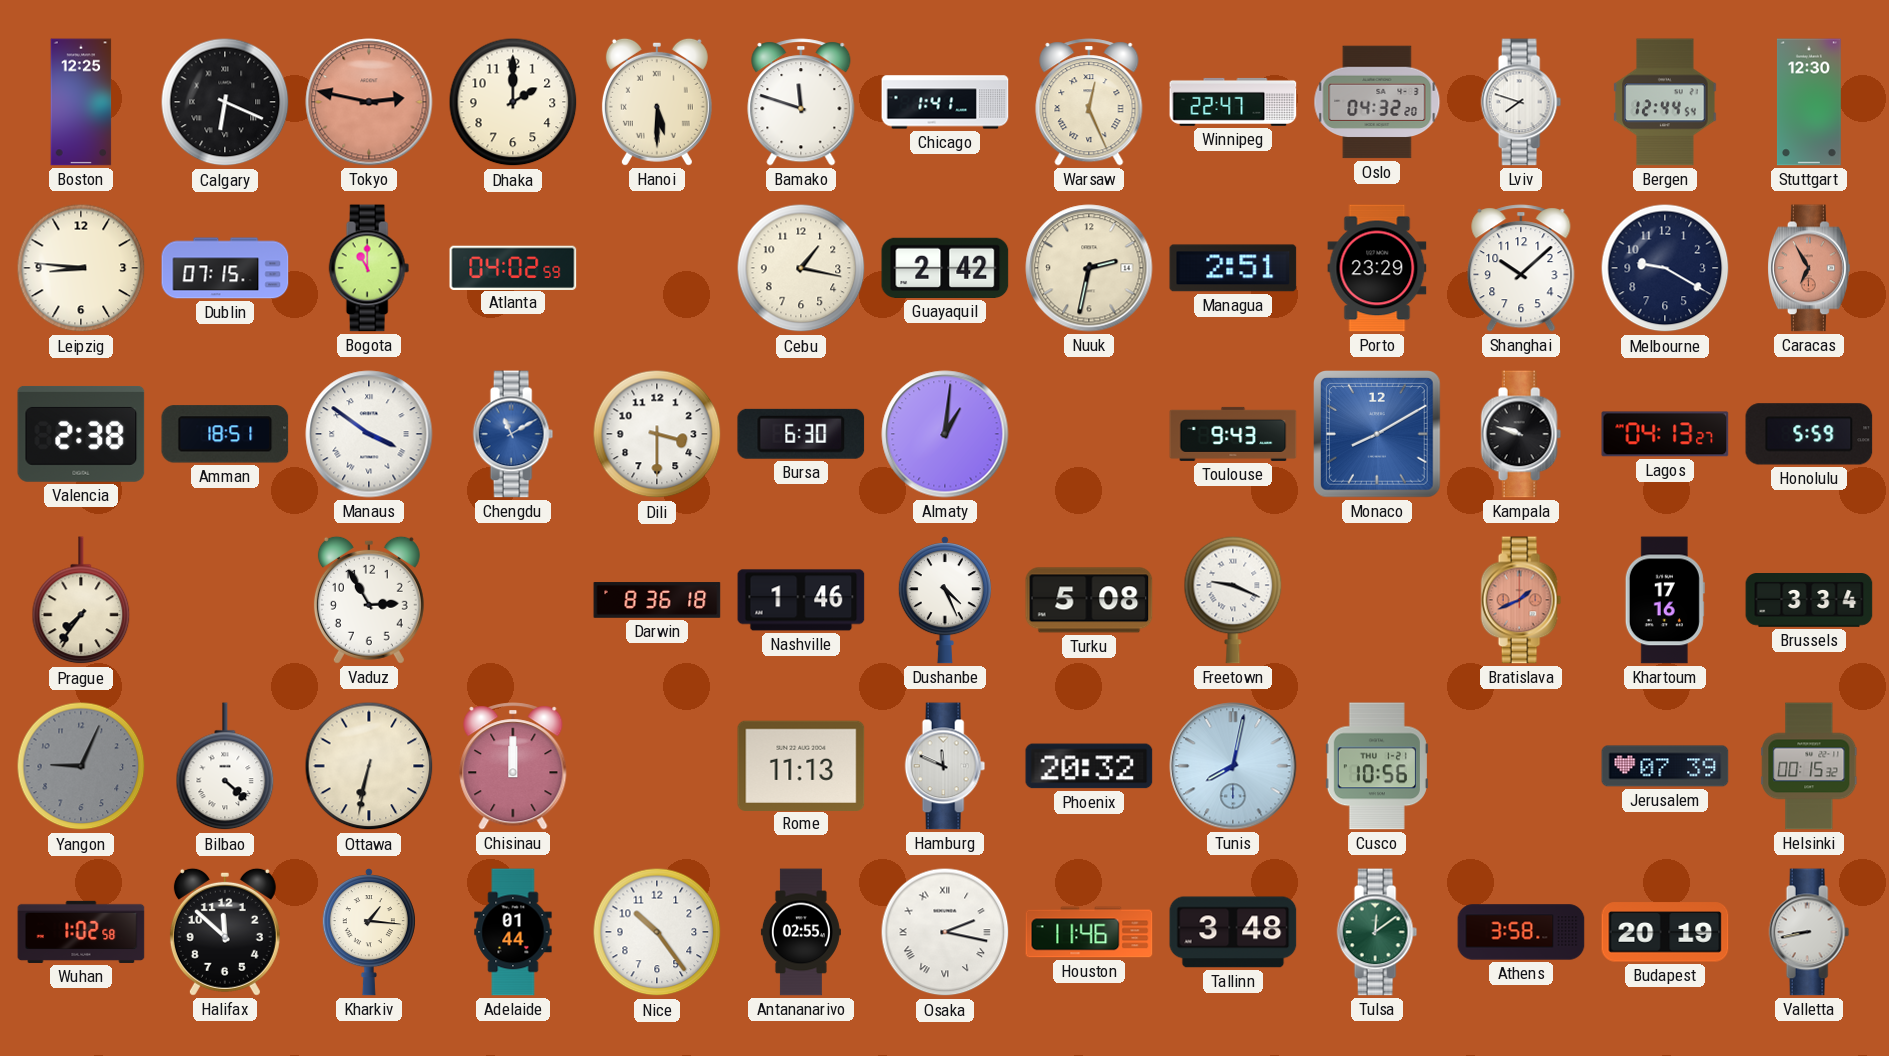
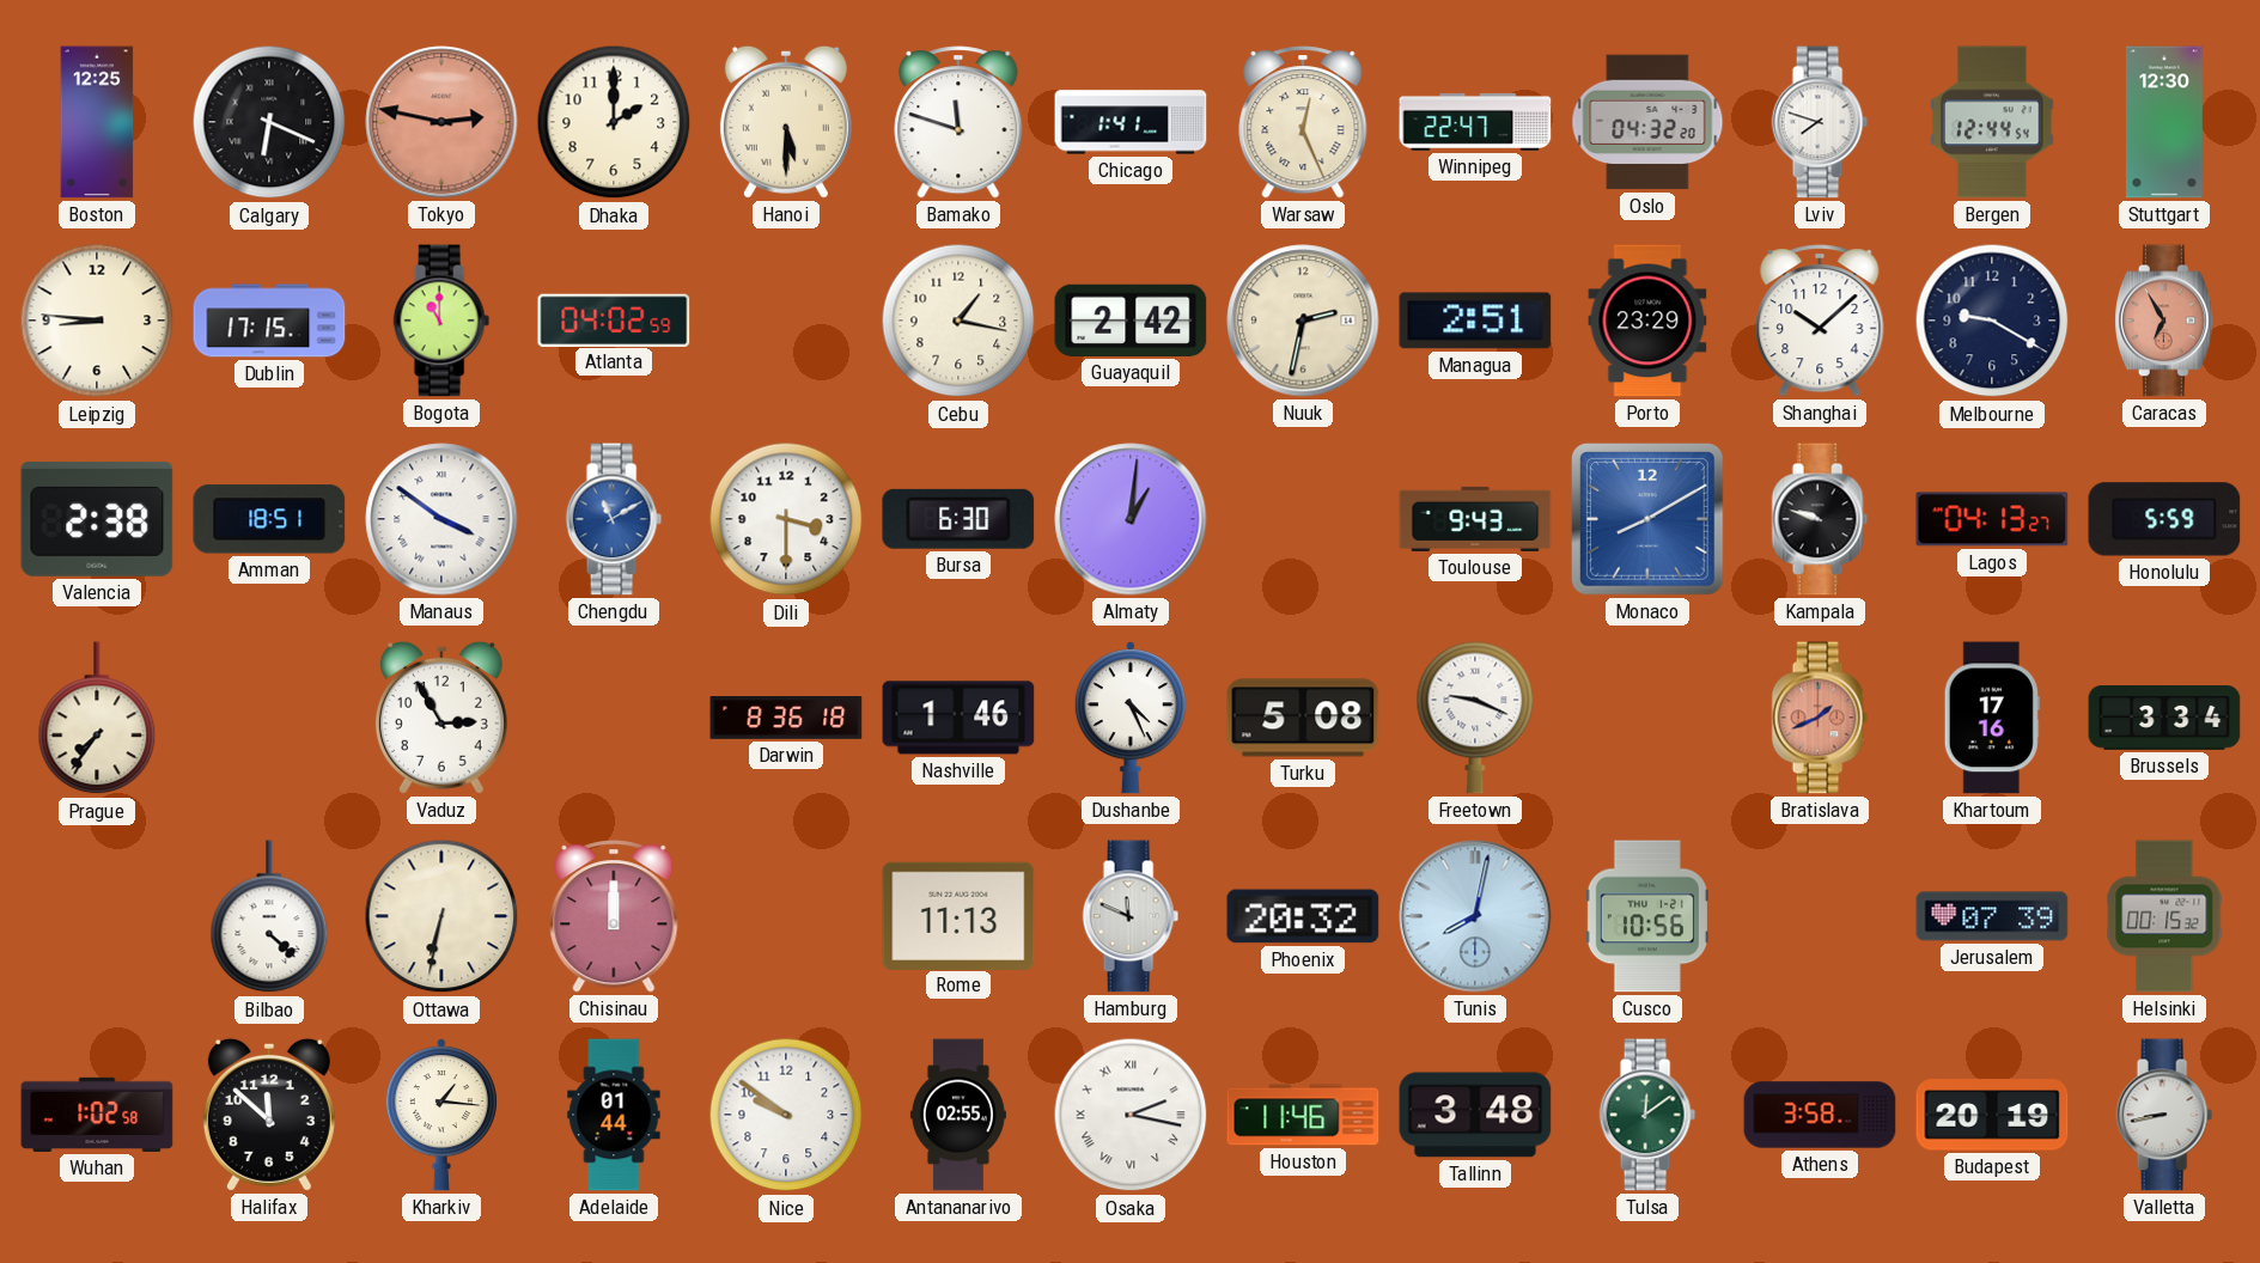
Dublin: 07:15 -> 17:15 (269, 321)
Yangon: 9:04 -> none (81, 766)
Nice: 10:24 -> 9:51 (786, 1115)
